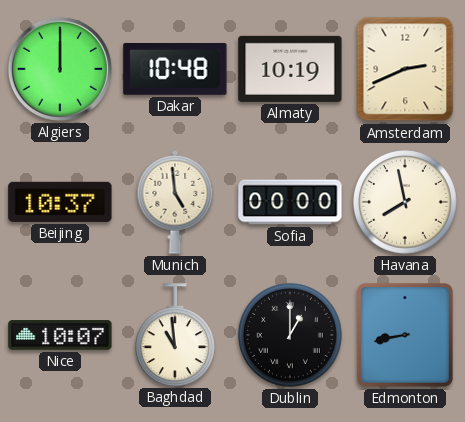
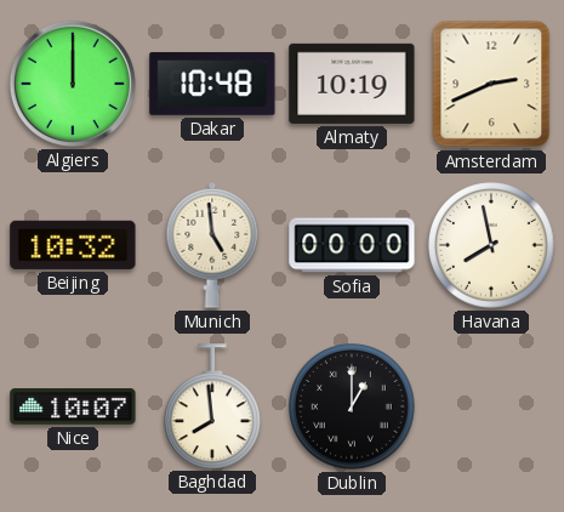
Beijing: 10:37 -> 10:32 (73, 245)
Baghdad: 10:59 -> 7:59 (212, 406)
Edmonton: 8:43 -> none (405, 335)
